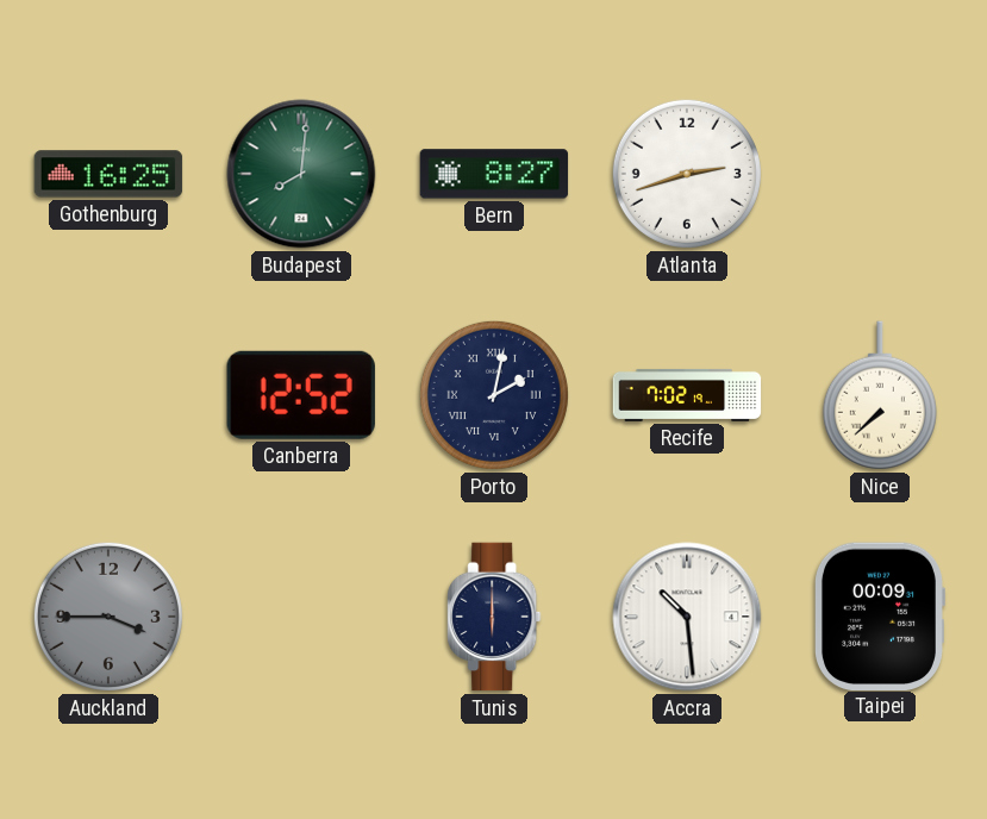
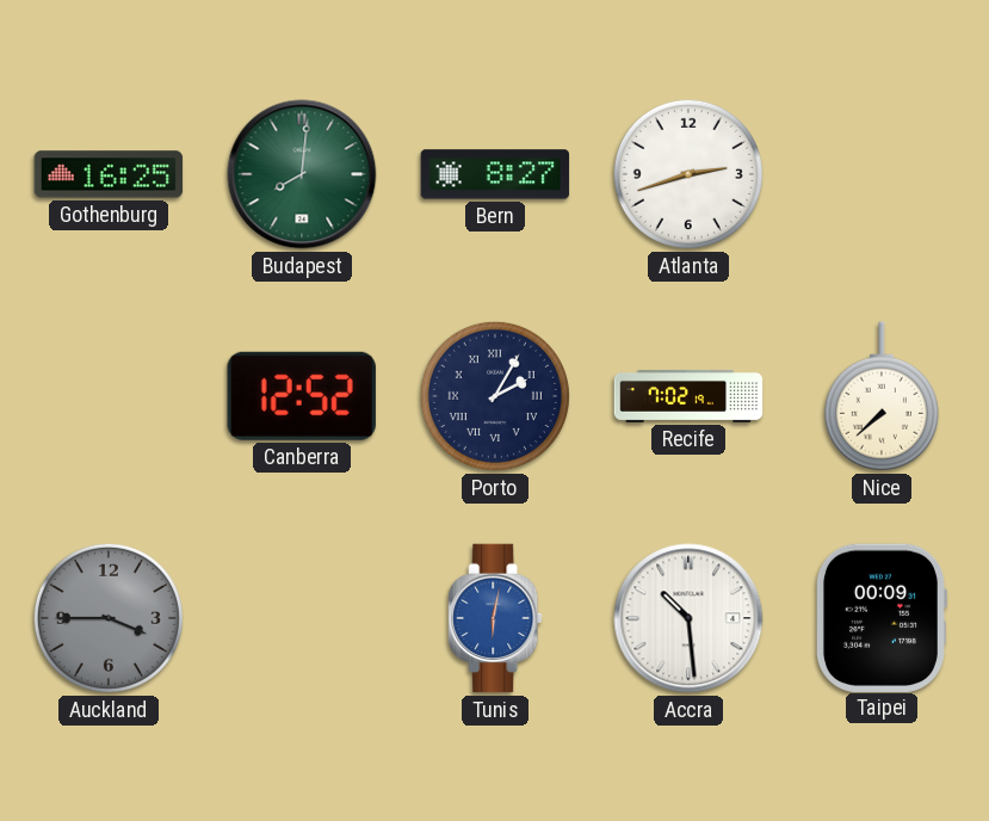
Porto: 2:02 -> 2:05 (495, 396)
Tunis: 6:00 -> 6:02 (495, 618)
Tunis dial: navy -> blue (495, 618)
